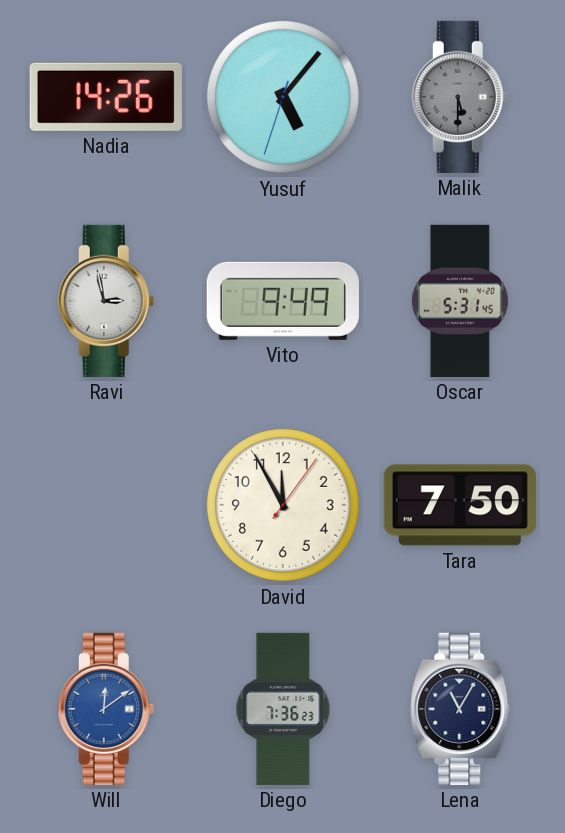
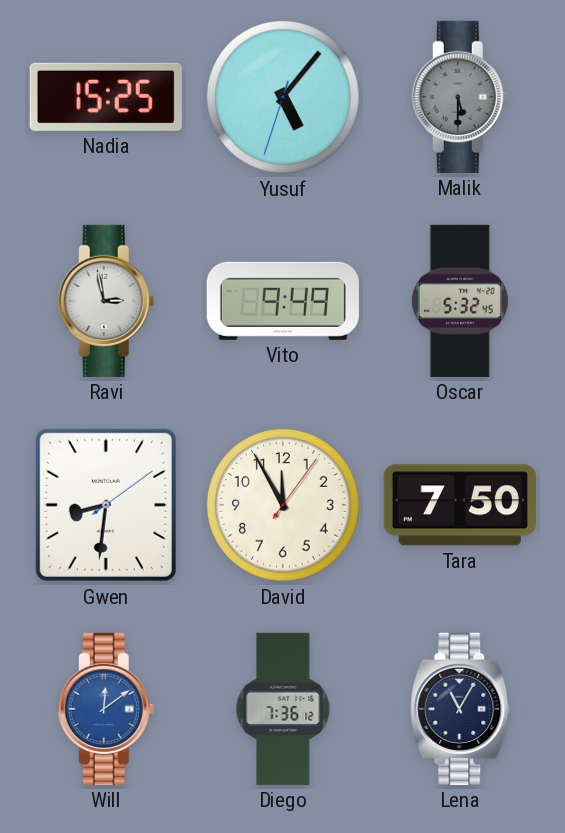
Nadia: 14:26 -> 15:25 (106, 97)
Oscar: 5:31 -> 5:32 (460, 301)
Gwen: none -> 8:31 (106, 505)
Diego: 7:36:23 -> 7:36:12 (283, 709)
